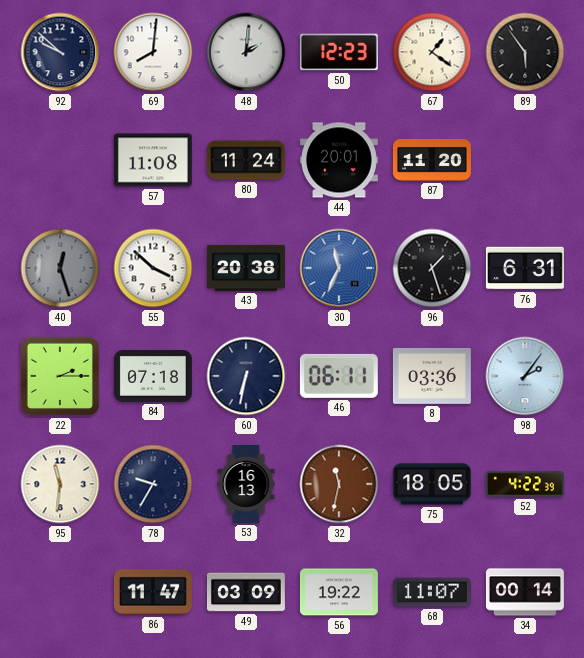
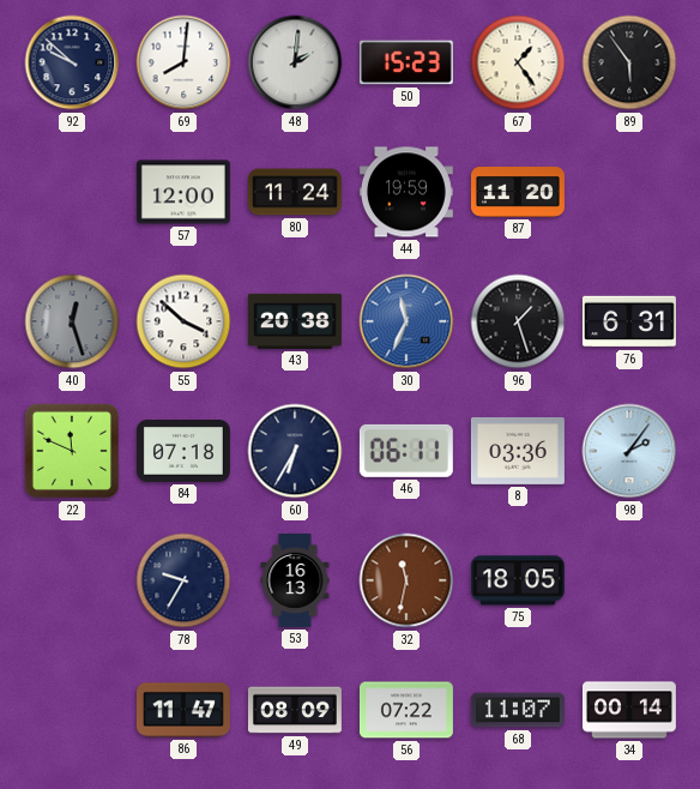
50: 12:23 -> 15:23 (406, 62)
67: 1:21 -> 1:24 (518, 62)
57: 11:08 -> 12:00 (183, 192)
44: 20:01 -> 19:59 (406, 192)
22: 2:15 -> 11:49 (72, 451)
60: 6:32 -> 6:35 (295, 451)
95: 11:31 -> none (60, 484)
52: 4:22 -> none (525, 484)
49: 03:09 -> 08:09 (295, 710)
56: 19:22 -> 07:22 (406, 710)
